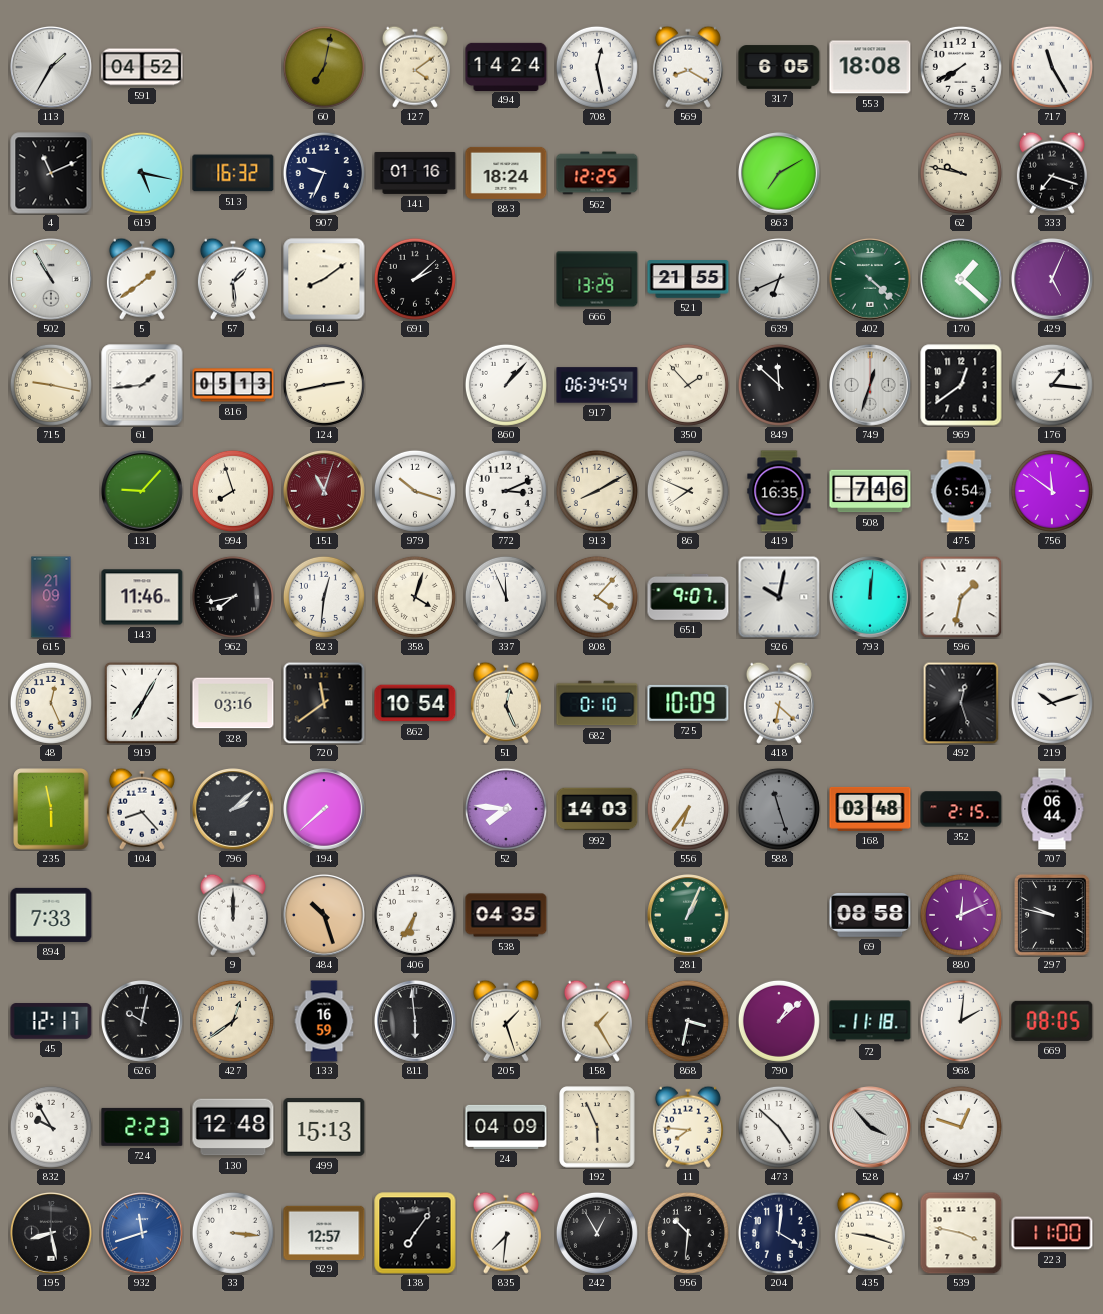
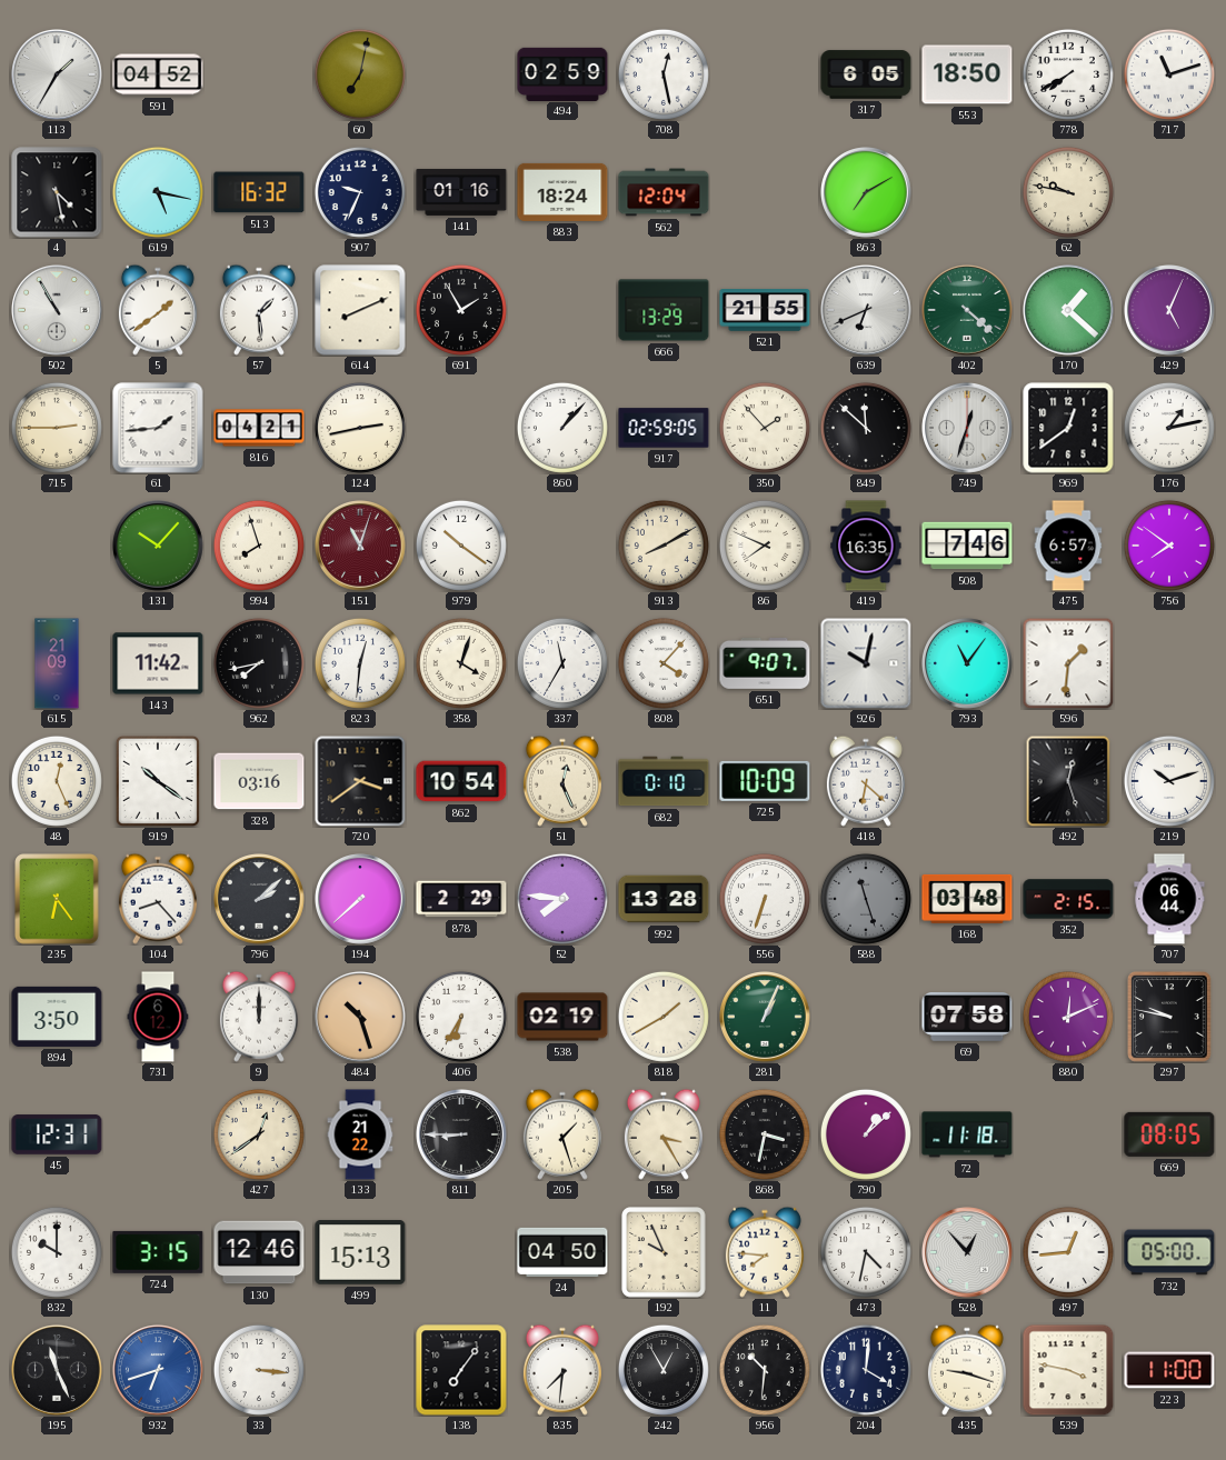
127: 4:09 -> none (415, 67)
494: 14:24 -> 02:59 (562, 73)
569: 8:20 -> none (688, 67)
553: 18:08 -> 18:50 (967, 74)
717: 11:25 -> 11:12 (1169, 74)
4: 11:11 -> 4:28 (57, 192)
562: 12:25 -> 12:04 (664, 192)
333: 7:18 -> none (1052, 173)
614: 8:09 -> 8:11 (360, 310)
691: 2:08 -> 1:55 (461, 310)
715: 9:17 -> 2:45 (57, 428)
816: 05:13 -> 04:21 (259, 428)
917: 06:34 -> 02:59 (664, 428)
176: 1:16 -> 1:13 (1169, 428)
131: 9:07 -> 10:07 (159, 547)
979: 10:18 -> 10:21 (461, 546)
772: 3:11 -> none (506, 491)
475: 6:54 -> 6:57 (1068, 546)
756: 11:51 -> 7:51 (1169, 546)
143: 11:46 -> 11:42 (158, 663)
337: 11:56 -> 11:35 (562, 663)
793: 12:01 -> 11:06 (968, 664)
596: 1:32 -> 1:31 (1068, 663)
919: 7:05 -> 10:21 (158, 781)
720: 11:39 -> 3:39 (360, 781)
235: 5:58 -> 6:24 (57, 899)
878: none -> 2:29 (461, 899)
992: 14:03 -> 13:28 (664, 899)
556: 6:36 -> 6:33 (765, 899)
894: 7:33 -> 3:50 (57, 1017)
731: none -> 6:12 (158, 1017)
538: 04:35 -> 02:19 (562, 1017)
818: none -> 1:40 (664, 1017)
69: 08:58 -> 07:58 (967, 1018)
45: 12:17 -> 12:31 (57, 1134)
626: 10:02 -> none (143, 1022)
133: 16:59 -> 21:22 (360, 1134)
811: 5:59 -> 8:45 (462, 1136)
158: 1:25 -> 3:25 (664, 1134)
968: 2:01 -> none (961, 1021)
832: 9:55 -> 10:00 (57, 1252)
724: 2:23 -> 3:15 (158, 1252)
130: 12:48 -> 12:46 (259, 1252)
24: 04:09 -> 04:50 (562, 1252)
192: 5:56 -> 9:56 (664, 1252)
473: 4:52 -> 4:32 (866, 1252)
528: 3:53 -> 12:53 (968, 1253)
497: 12:48 -> 12:44 (1068, 1252)
732: none -> 05:00 (1169, 1252)
195: 8:28 -> 11:26 (58, 1371)
932: 11:42 -> 6:42 (159, 1371)
929: 12:57 -> none (324, 1232)
